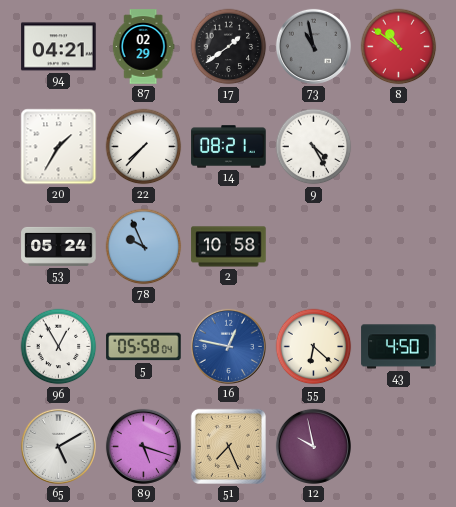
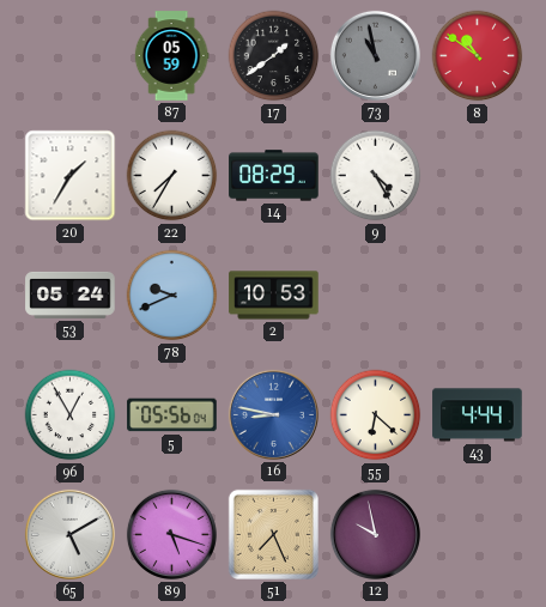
94: 04:21 -> none (59, 47)
87: 02:29 -> 05:59 (171, 56)
22: 7:37 -> 7:35 (172, 176)
14: 08:21 -> 08:29 (274, 176)
78: 9:56 -> 9:41 (172, 296)
2: 10:58 -> 10:53 (274, 296)
5: 05:58 -> 05:56 (172, 415)
16: 12:47 -> 8:47 (273, 414)
43: 4:50 -> 4:44 (478, 415)
